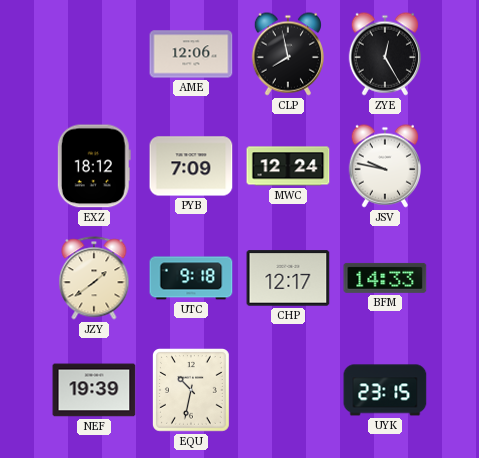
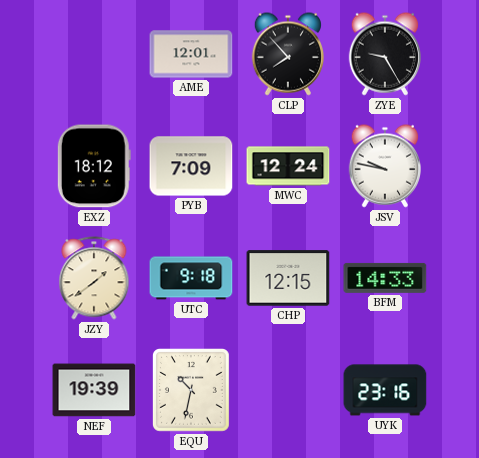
AME: 12:06 -> 12:01 (191, 54)
CLP: 7:58 -> 7:53 (287, 54)
ZYE: 12:25 -> 9:25 (384, 54)
CHP: 12:17 -> 12:15 (288, 278)
UYK: 23:15 -> 23:16 (385, 390)
